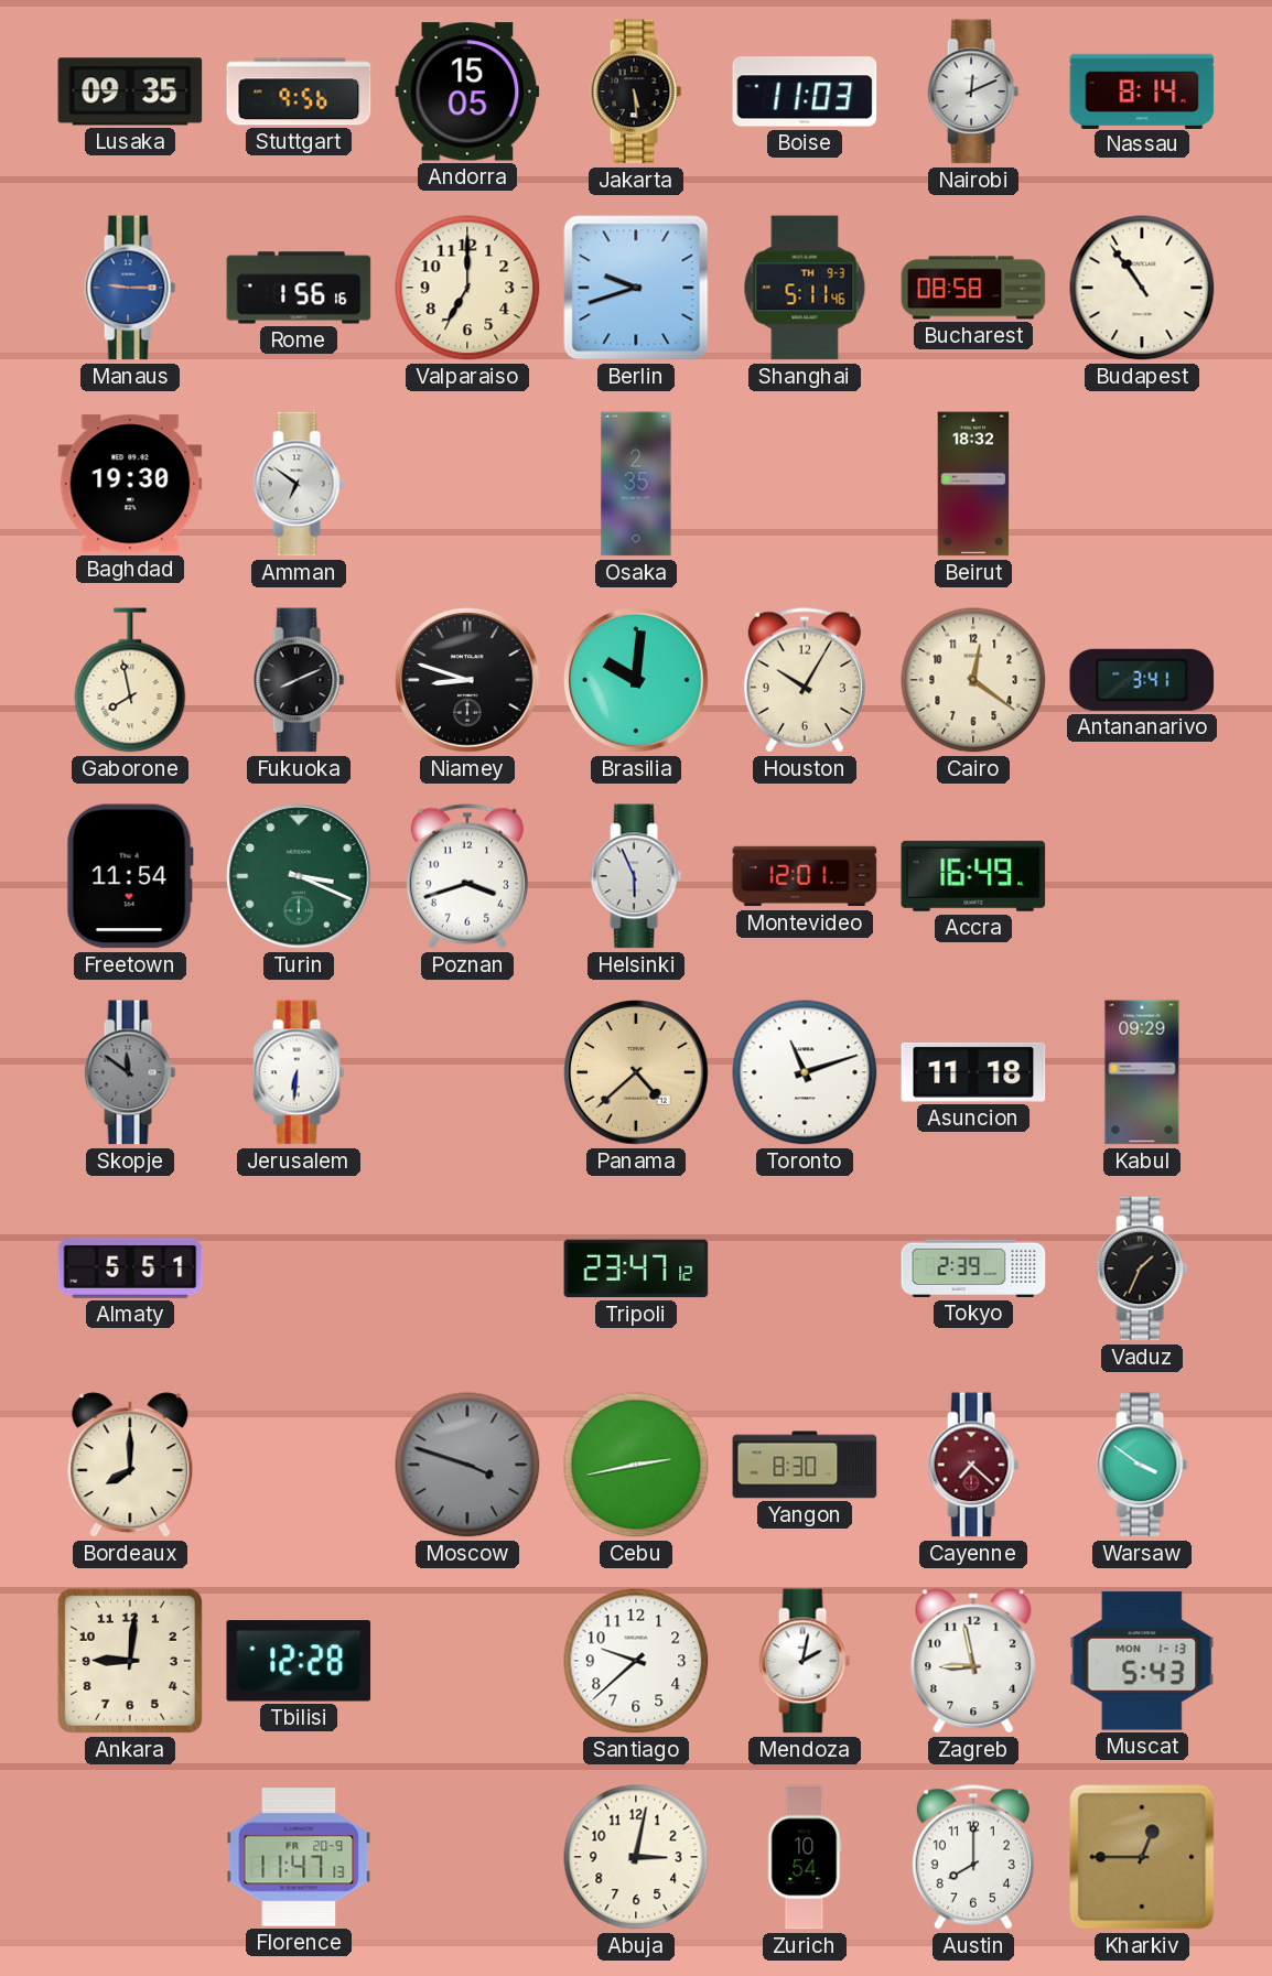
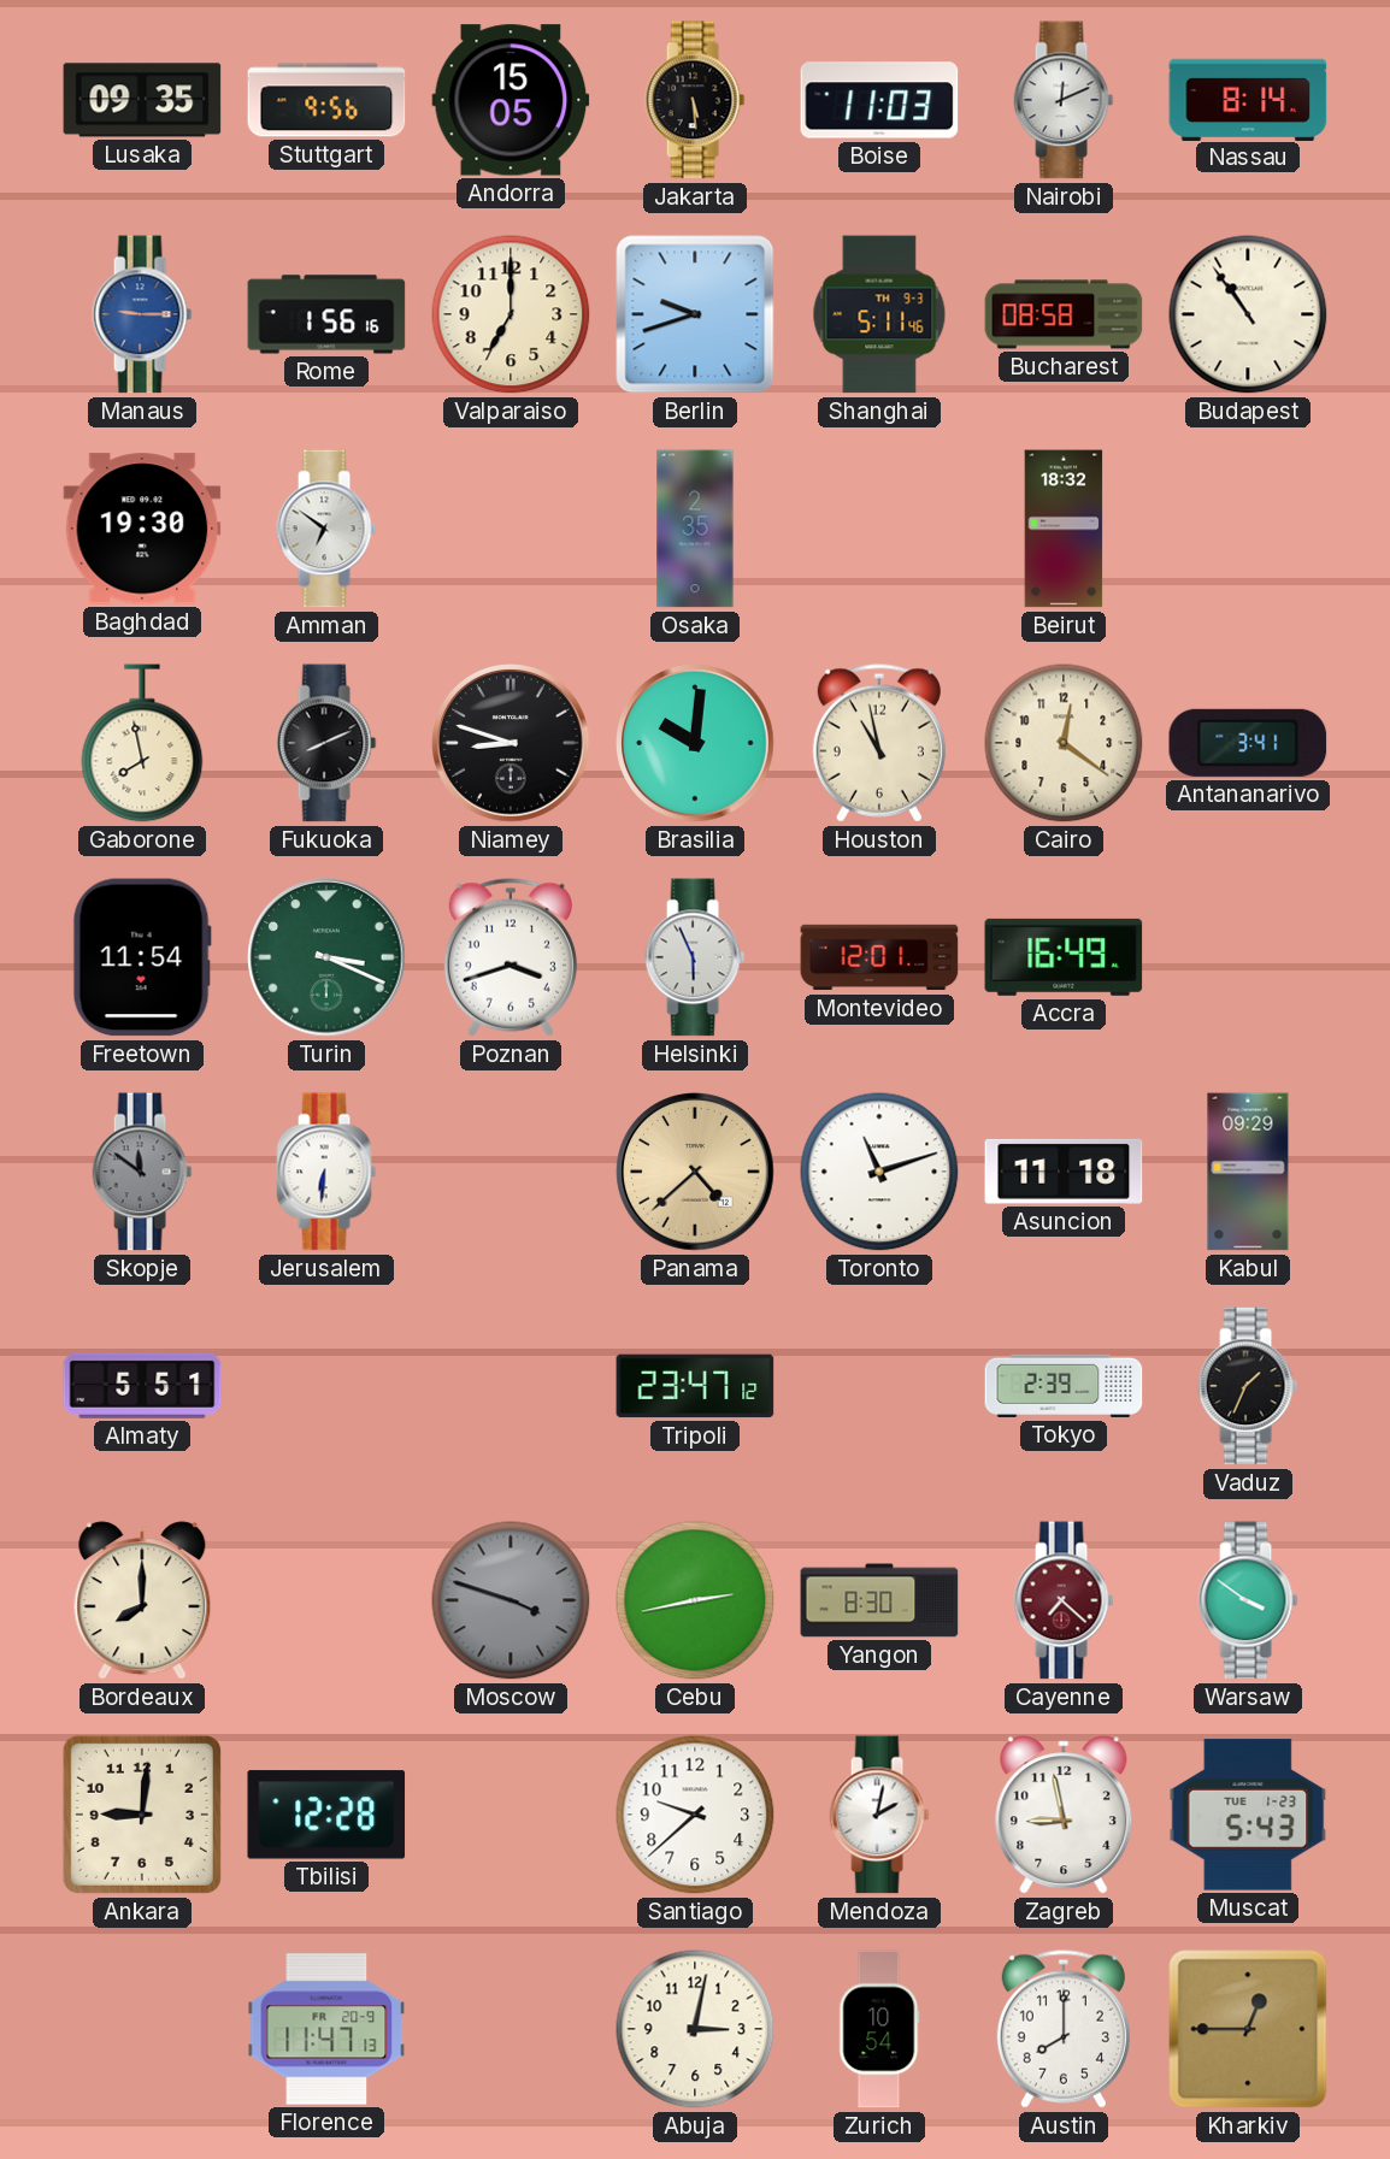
Houston: 10:05 -> 10:58 (879, 743)
Muscat date: MON 1-13 -> TUE 1-23 (1248, 1815)
